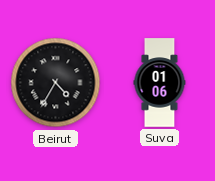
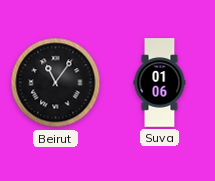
Beirut: 4:35 -> 11:06 (56, 83)
